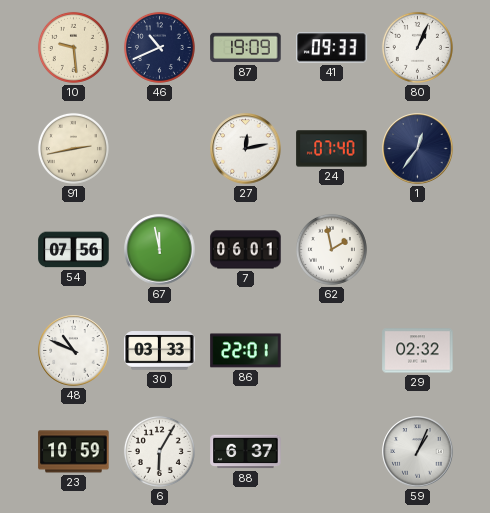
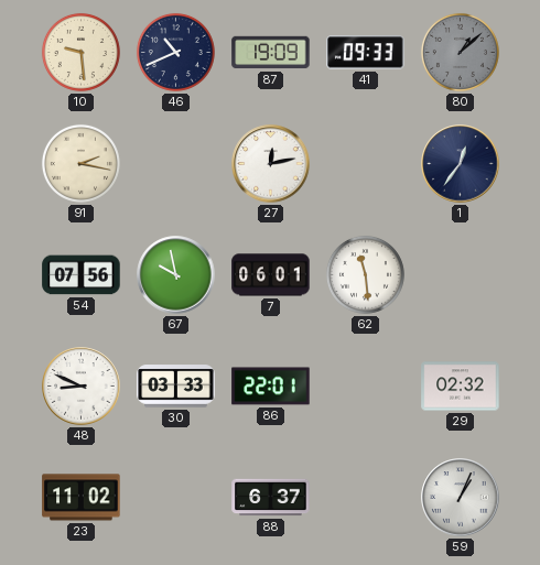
80: 1:04 -> 1:08 (460, 52)
80 dial: white -> grey (460, 52)
91: 2:43 -> 2:17 (80, 163)
24: 07:40 -> none (332, 149)
67: 11:58 -> 9:58 (176, 275)
62: 1:58 -> 11:29 (365, 274)
48: 10:49 -> 8:49 (82, 387)
23: 10:59 -> 11:02 (82, 498)
6: 6:05 -> none (159, 451)
